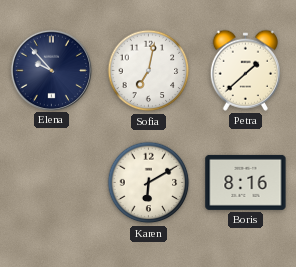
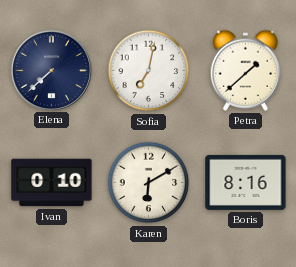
Elena: 9:53 -> 7:38 (51, 70)
Ivan: none -> 0:10 (52, 183)
